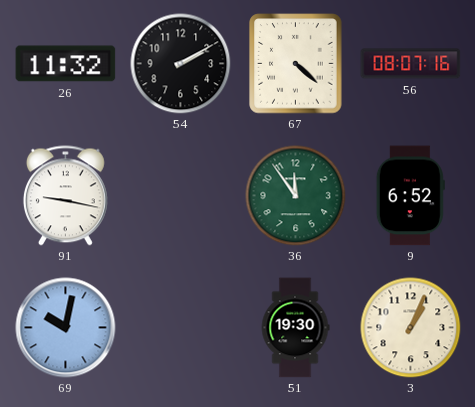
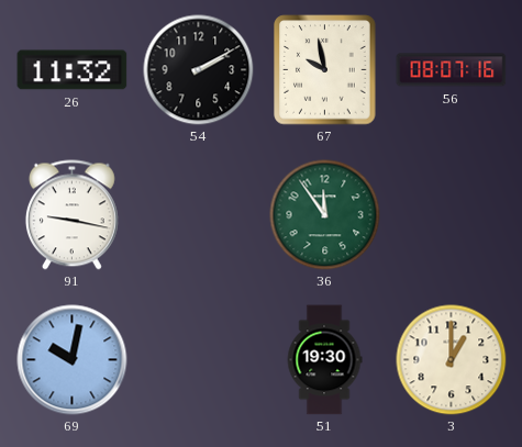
67: 4:22 -> 9:58 (325, 70)
9: 6:52 -> none (410, 196)
3: 1:04 -> 1:00 (452, 360)
